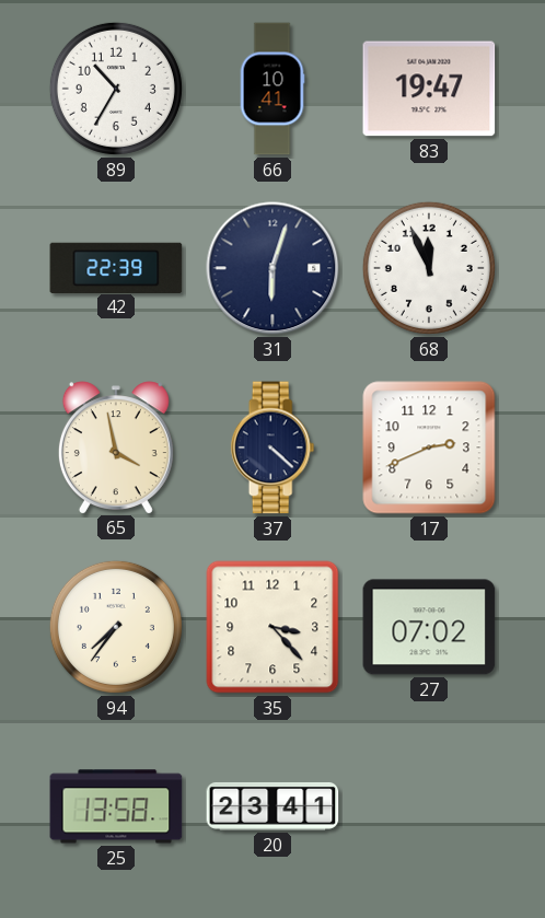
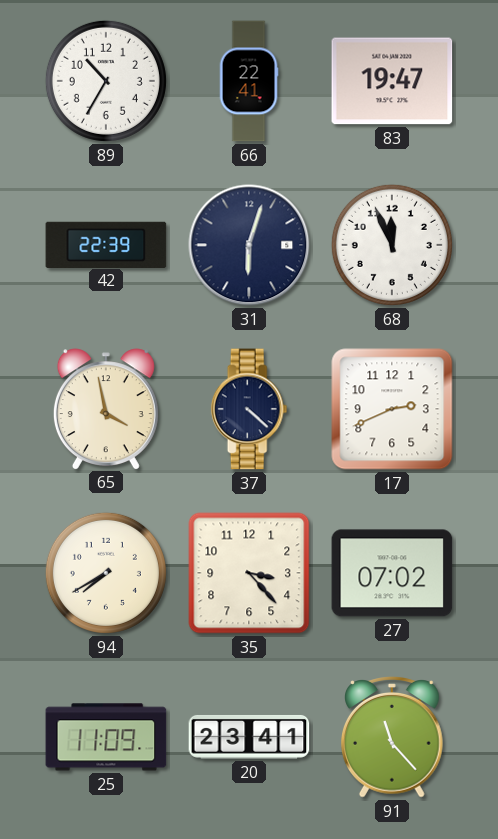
66: 10:41 -> 22:41 (249, 81)
94: 7:36 -> 7:40 (106, 573)
25: 13:58 -> 11:09 (106, 737)
91: none -> 11:23 (393, 737)
